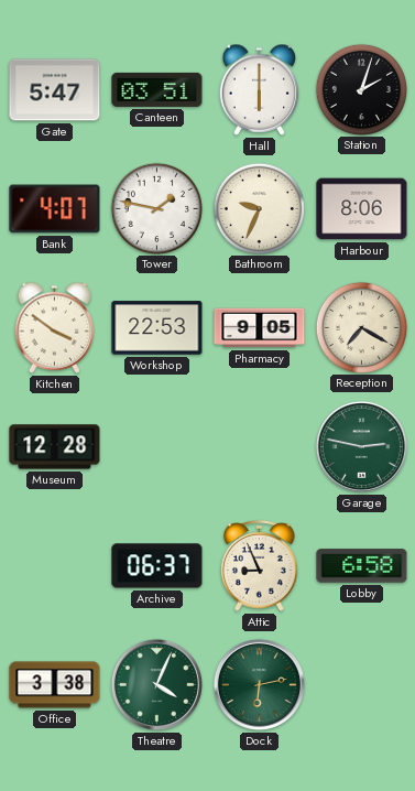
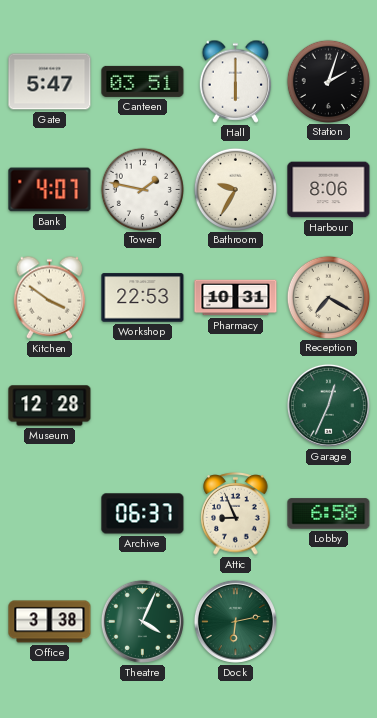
Bathroom: 9:34 -> 9:35 (235, 189)
Pharmacy: 9:05 -> 10:31 (236, 298)
Garage: 2:47 -> 12:34 (328, 405)
